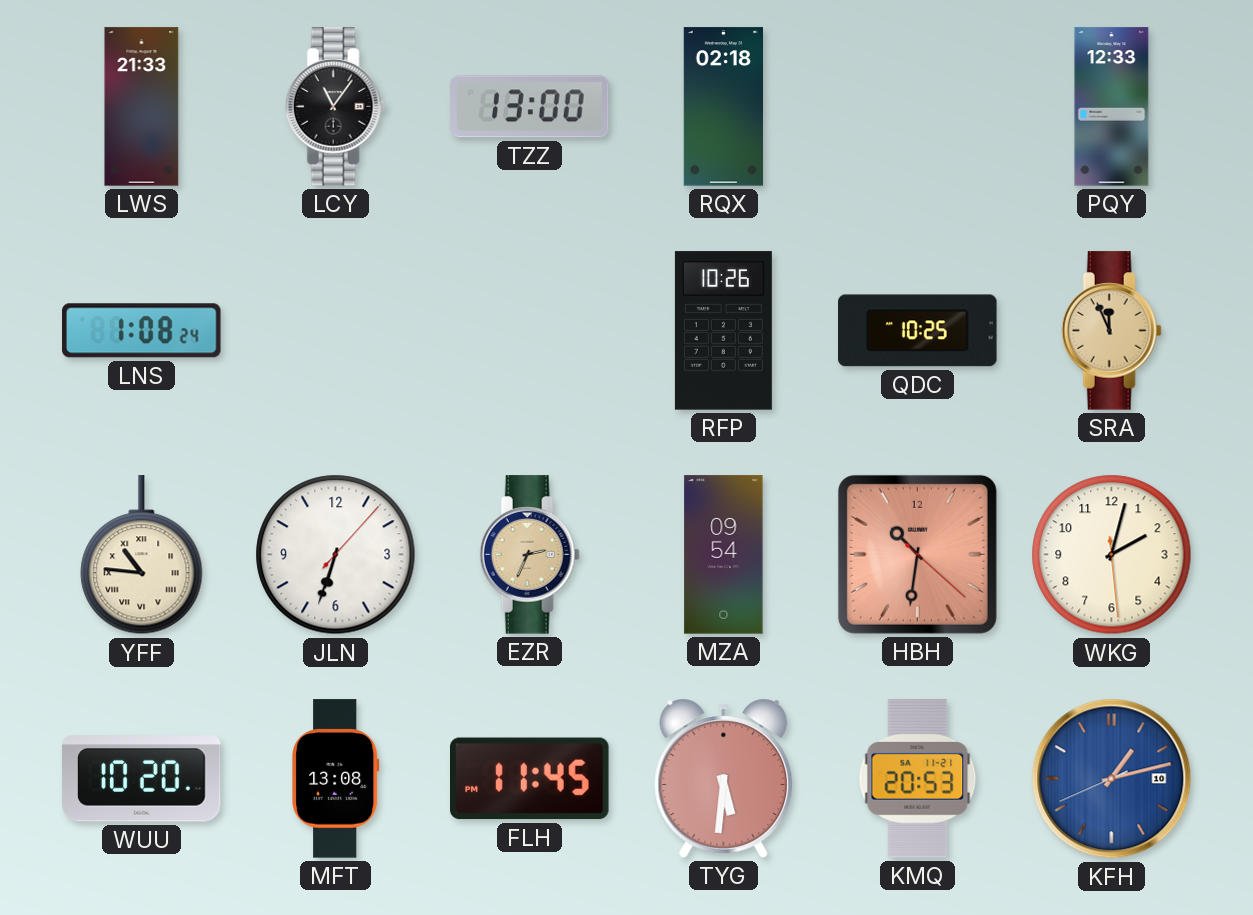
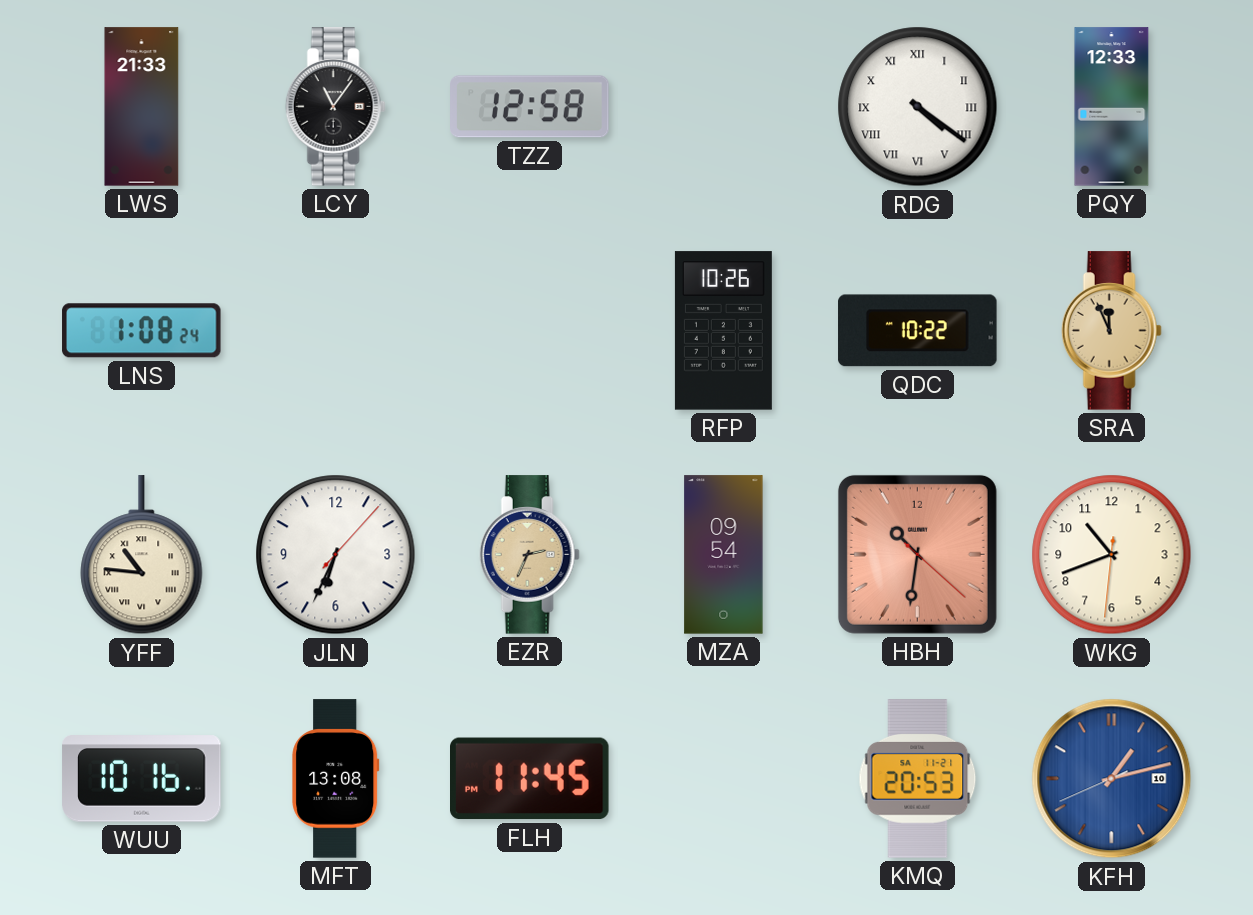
TZZ: 13:00 -> 12:58 (530, 107)
RQX: 02:18 -> none (723, 107)
RDG: none -> 4:21 (918, 107)
QDC: 10:25 -> 10:22 (918, 331)
JLN: 6:33 -> 6:34 (336, 555)
WKG: 2:02 -> 10:41 (1112, 555)
WUU: 10:20 -> 10:16 (142, 779)
TYG: 5:31 -> none (724, 778)
